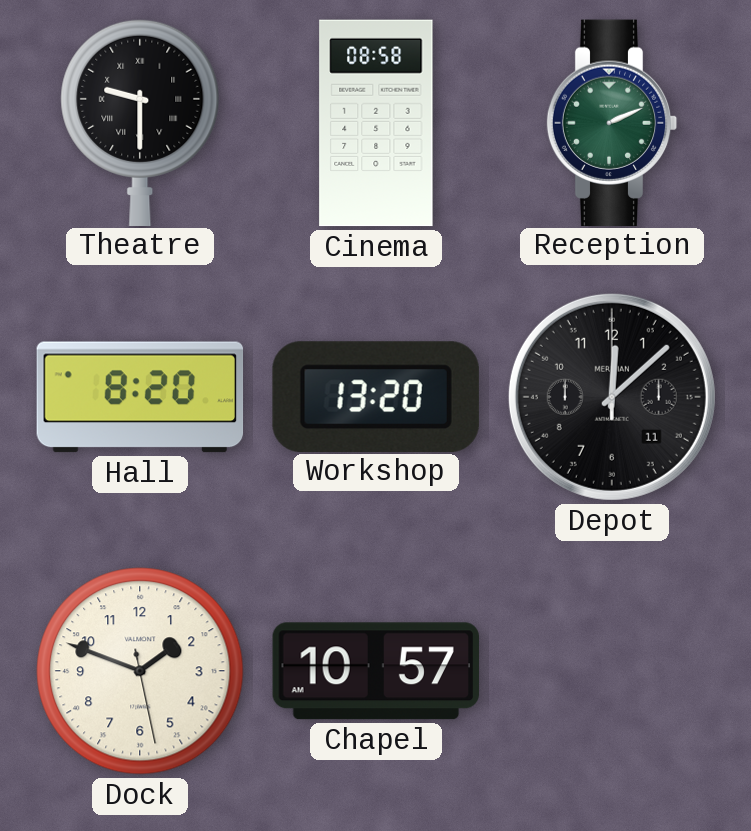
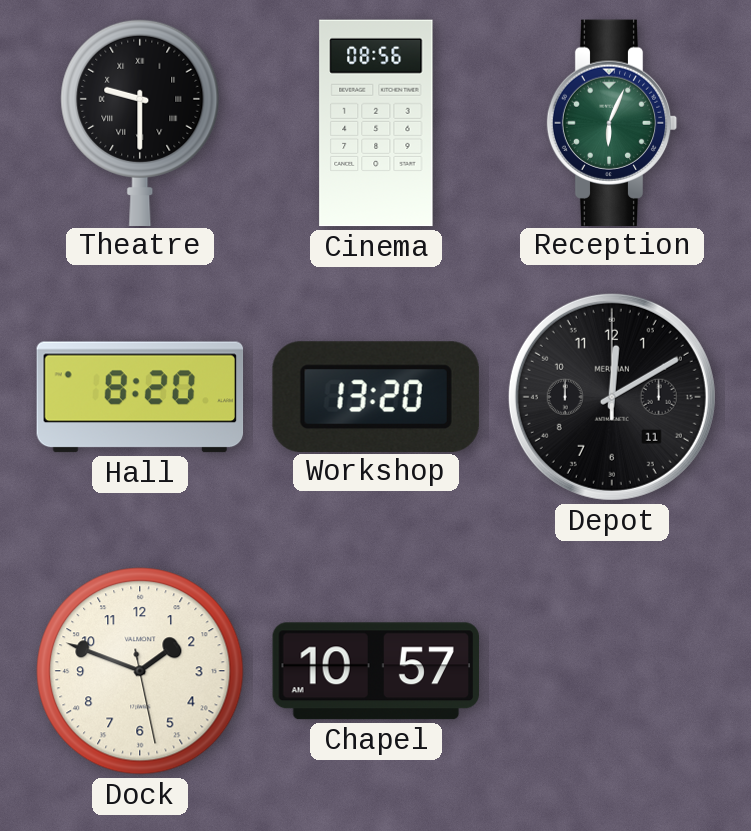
Cinema: 08:58 -> 08:56 (376, 123)
Reception: 2:11 -> 6:04 (612, 122)
Depot: 12:08 -> 12:10 (612, 397)
